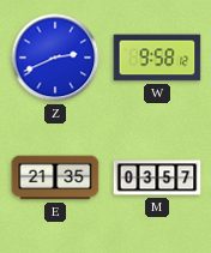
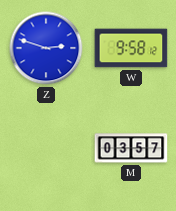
Z: 2:41 -> 2:48 (46, 48)
E: 21:35 -> none (55, 177)
